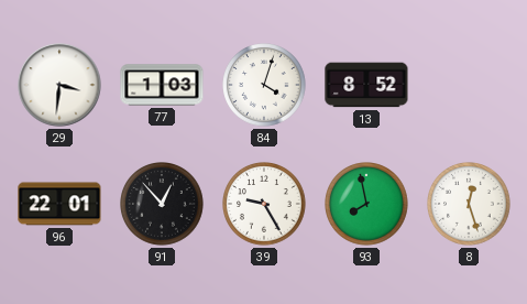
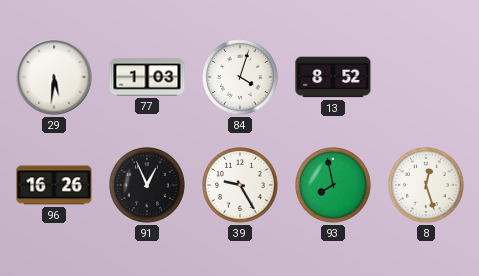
29: 3:31 -> 5:31 (54, 77)
96: 22:01 -> 16:26 (54, 185)
91: 12:53 -> 12:56 (147, 185)
